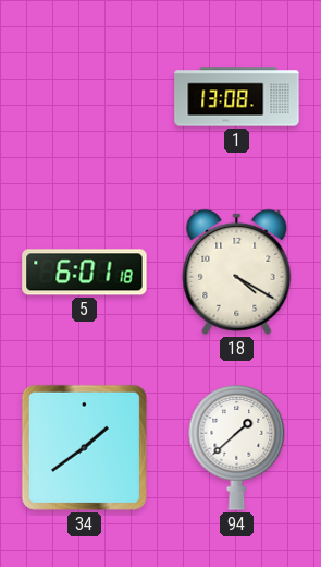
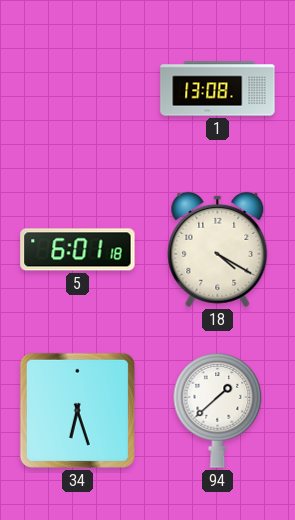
34: 1:39 -> 6:27 (77, 410)
